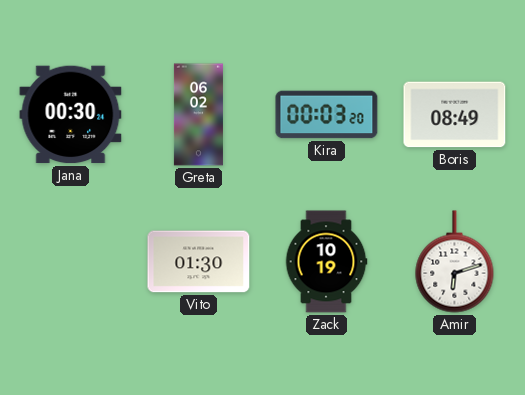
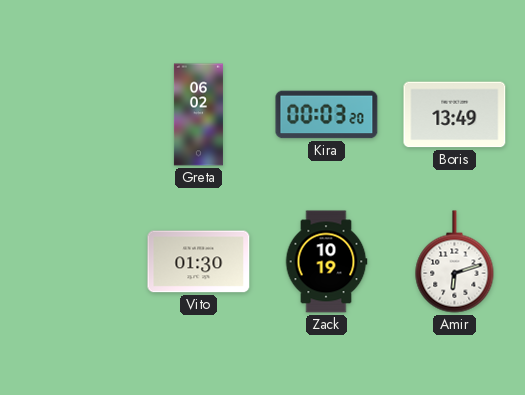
Jana: 00:30 -> none (71, 115)
Boris: 08:49 -> 13:49 (455, 115)
